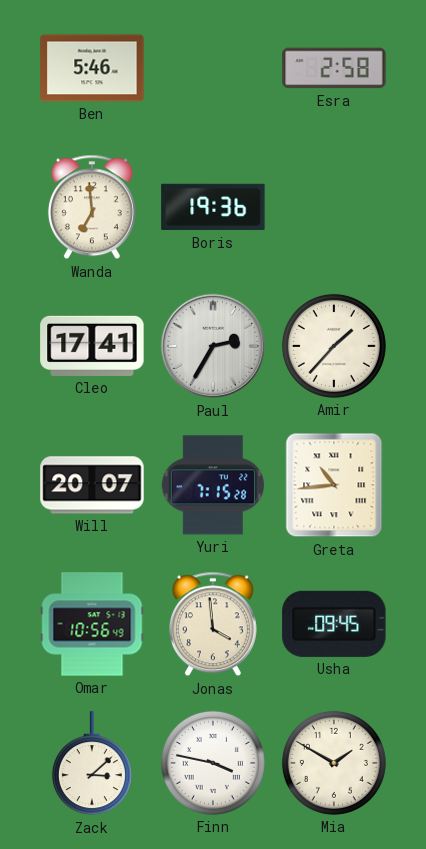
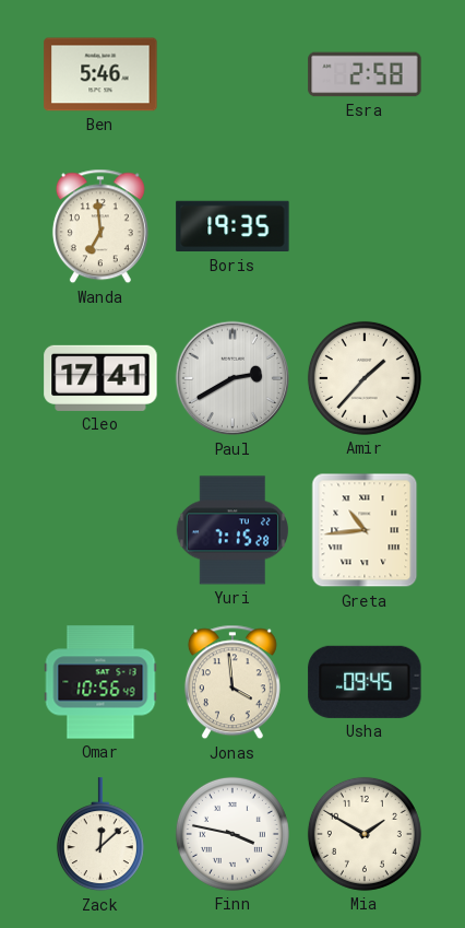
Boris: 19:36 -> 19:35 (233, 226)
Paul: 2:35 -> 2:40 (233, 378)
Will: 20:07 -> none (92, 485)
Zack: 3:08 -> 12:08 (100, 835)
